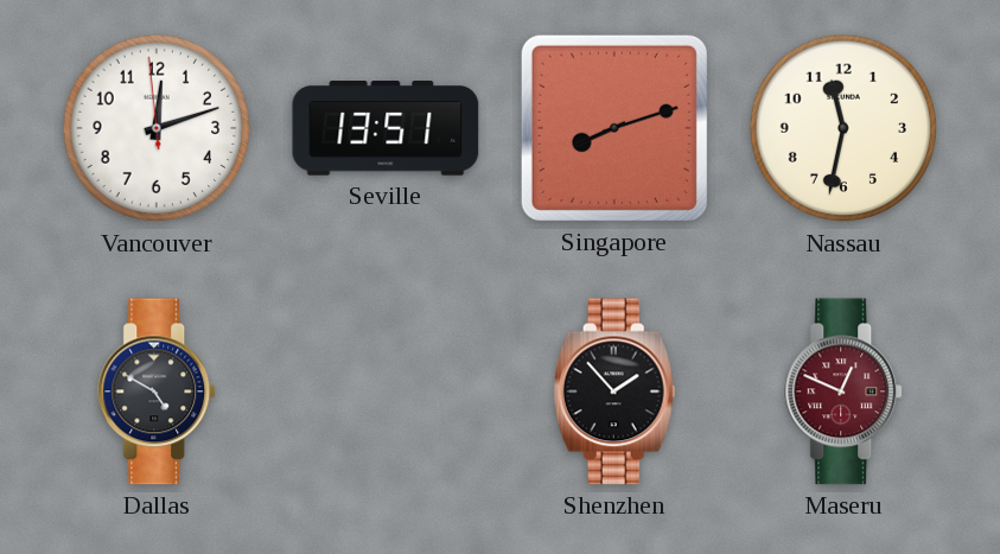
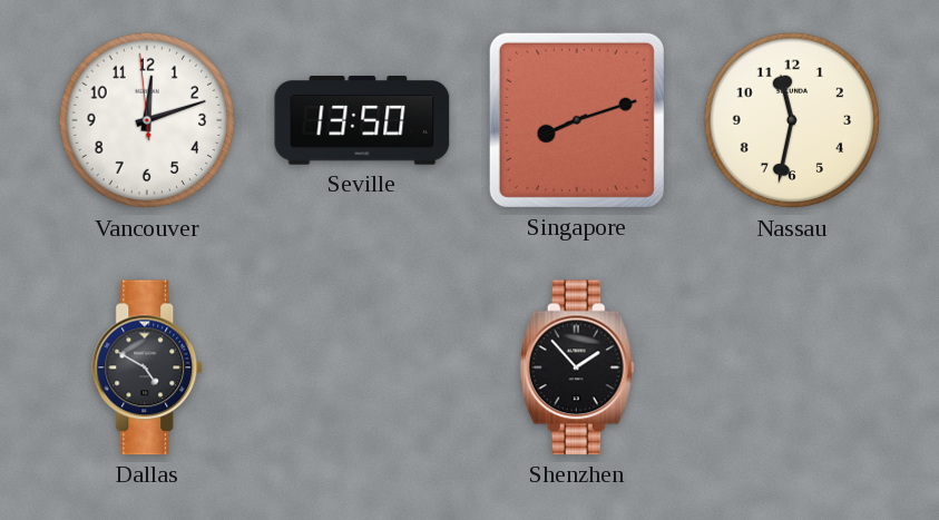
Seville: 13:51 -> 13:50 (362, 121)
Maseru: 12:49 -> none (845, 391)
